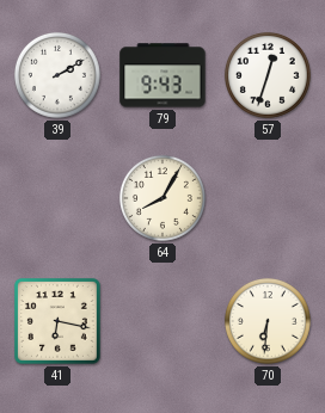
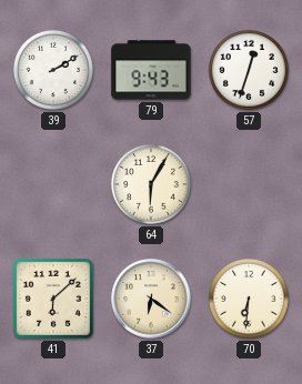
64: 8:05 -> 6:05 (151, 184)
41: 6:17 -> 6:08 (54, 300)
37: none -> 6:21 (151, 299)
